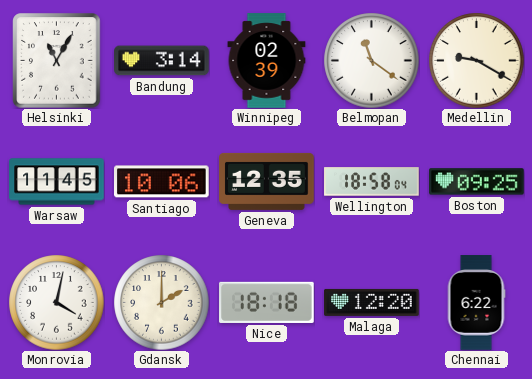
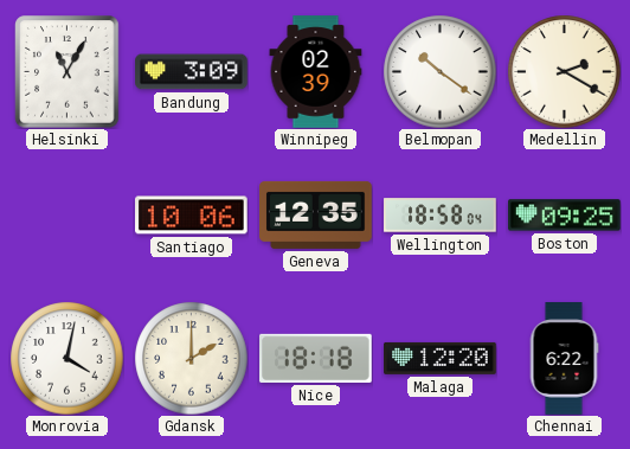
Bandung: 3:14 -> 3:09 (192, 72)
Belmopan: 11:21 -> 10:21 (439, 71)
Medellin: 9:20 -> 2:20 (564, 71)
Warsaw: 11:45 -> none (57, 182)
